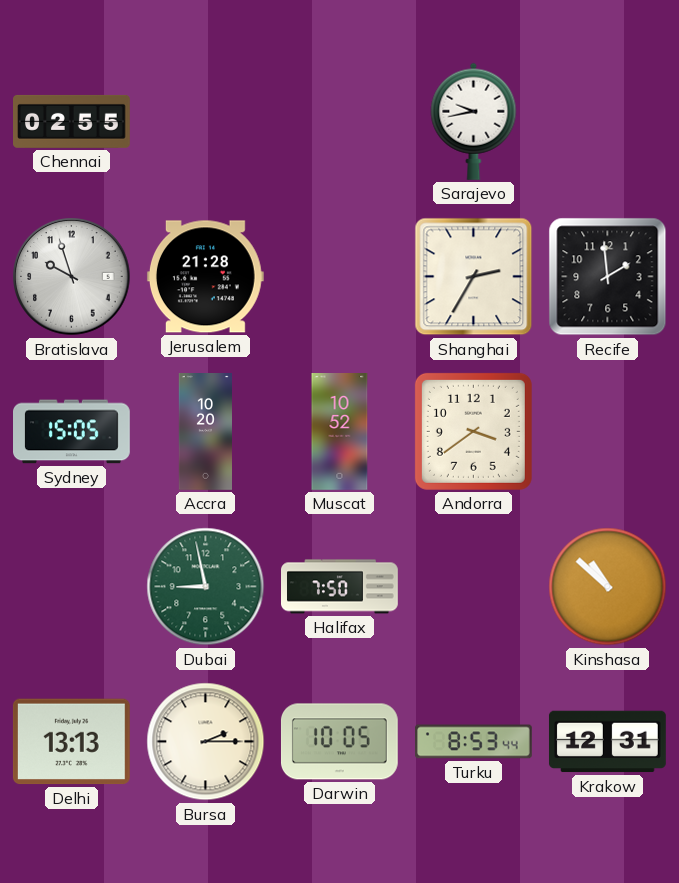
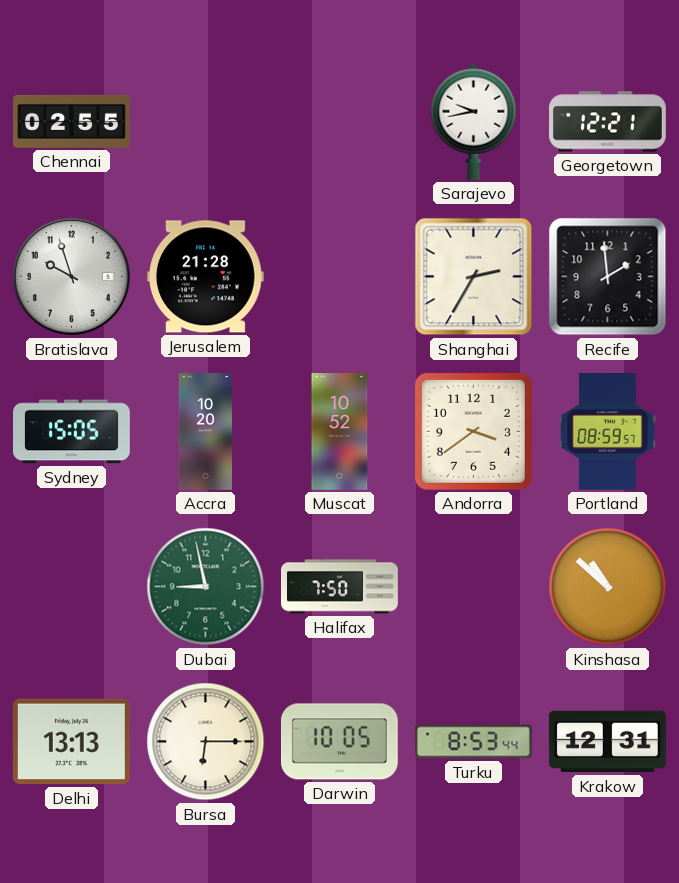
Georgetown: none -> 12:21 (608, 122)
Portland: none -> 08:59 (608, 432)
Bursa: 2:15 -> 6:15 (206, 742)
